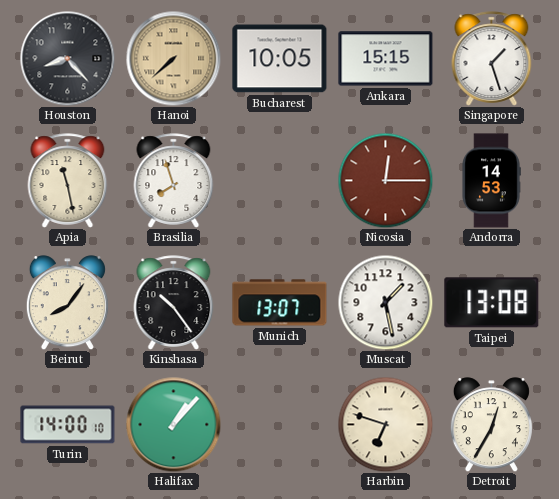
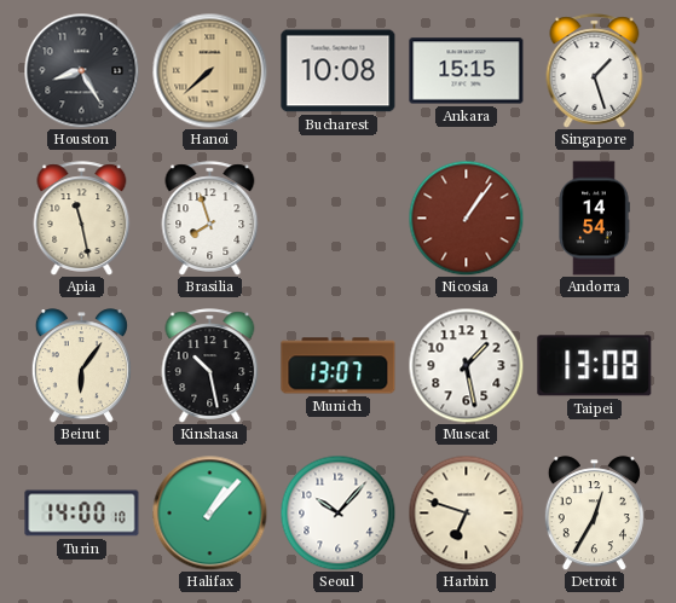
Houston: 8:23 -> 8:25 (81, 70)
Bucharest: 10:05 -> 10:08 (339, 71)
Nicosia: 12:15 -> 1:06 (466, 218)
Andorra: 14:53 -> 14:54 (594, 219)
Beirut: 8:06 -> 6:06 (81, 366)
Kinshasa: 10:24 -> 10:28 (210, 366)
Seoul: none -> 10:07 (337, 512)
